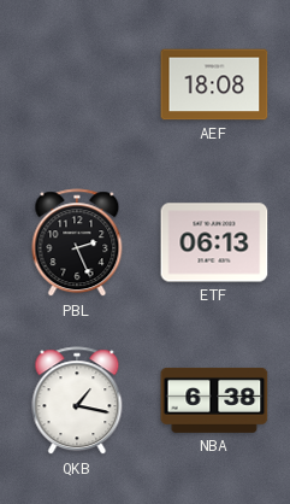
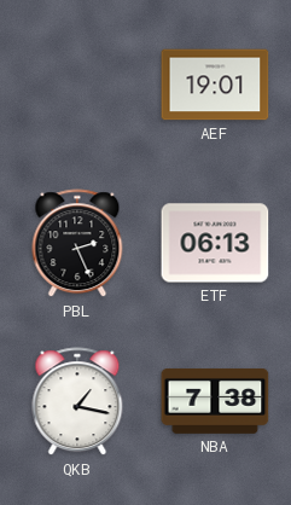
AEF: 18:08 -> 19:01 (215, 85)
NBA: 6:38 -> 7:38 (215, 401)
